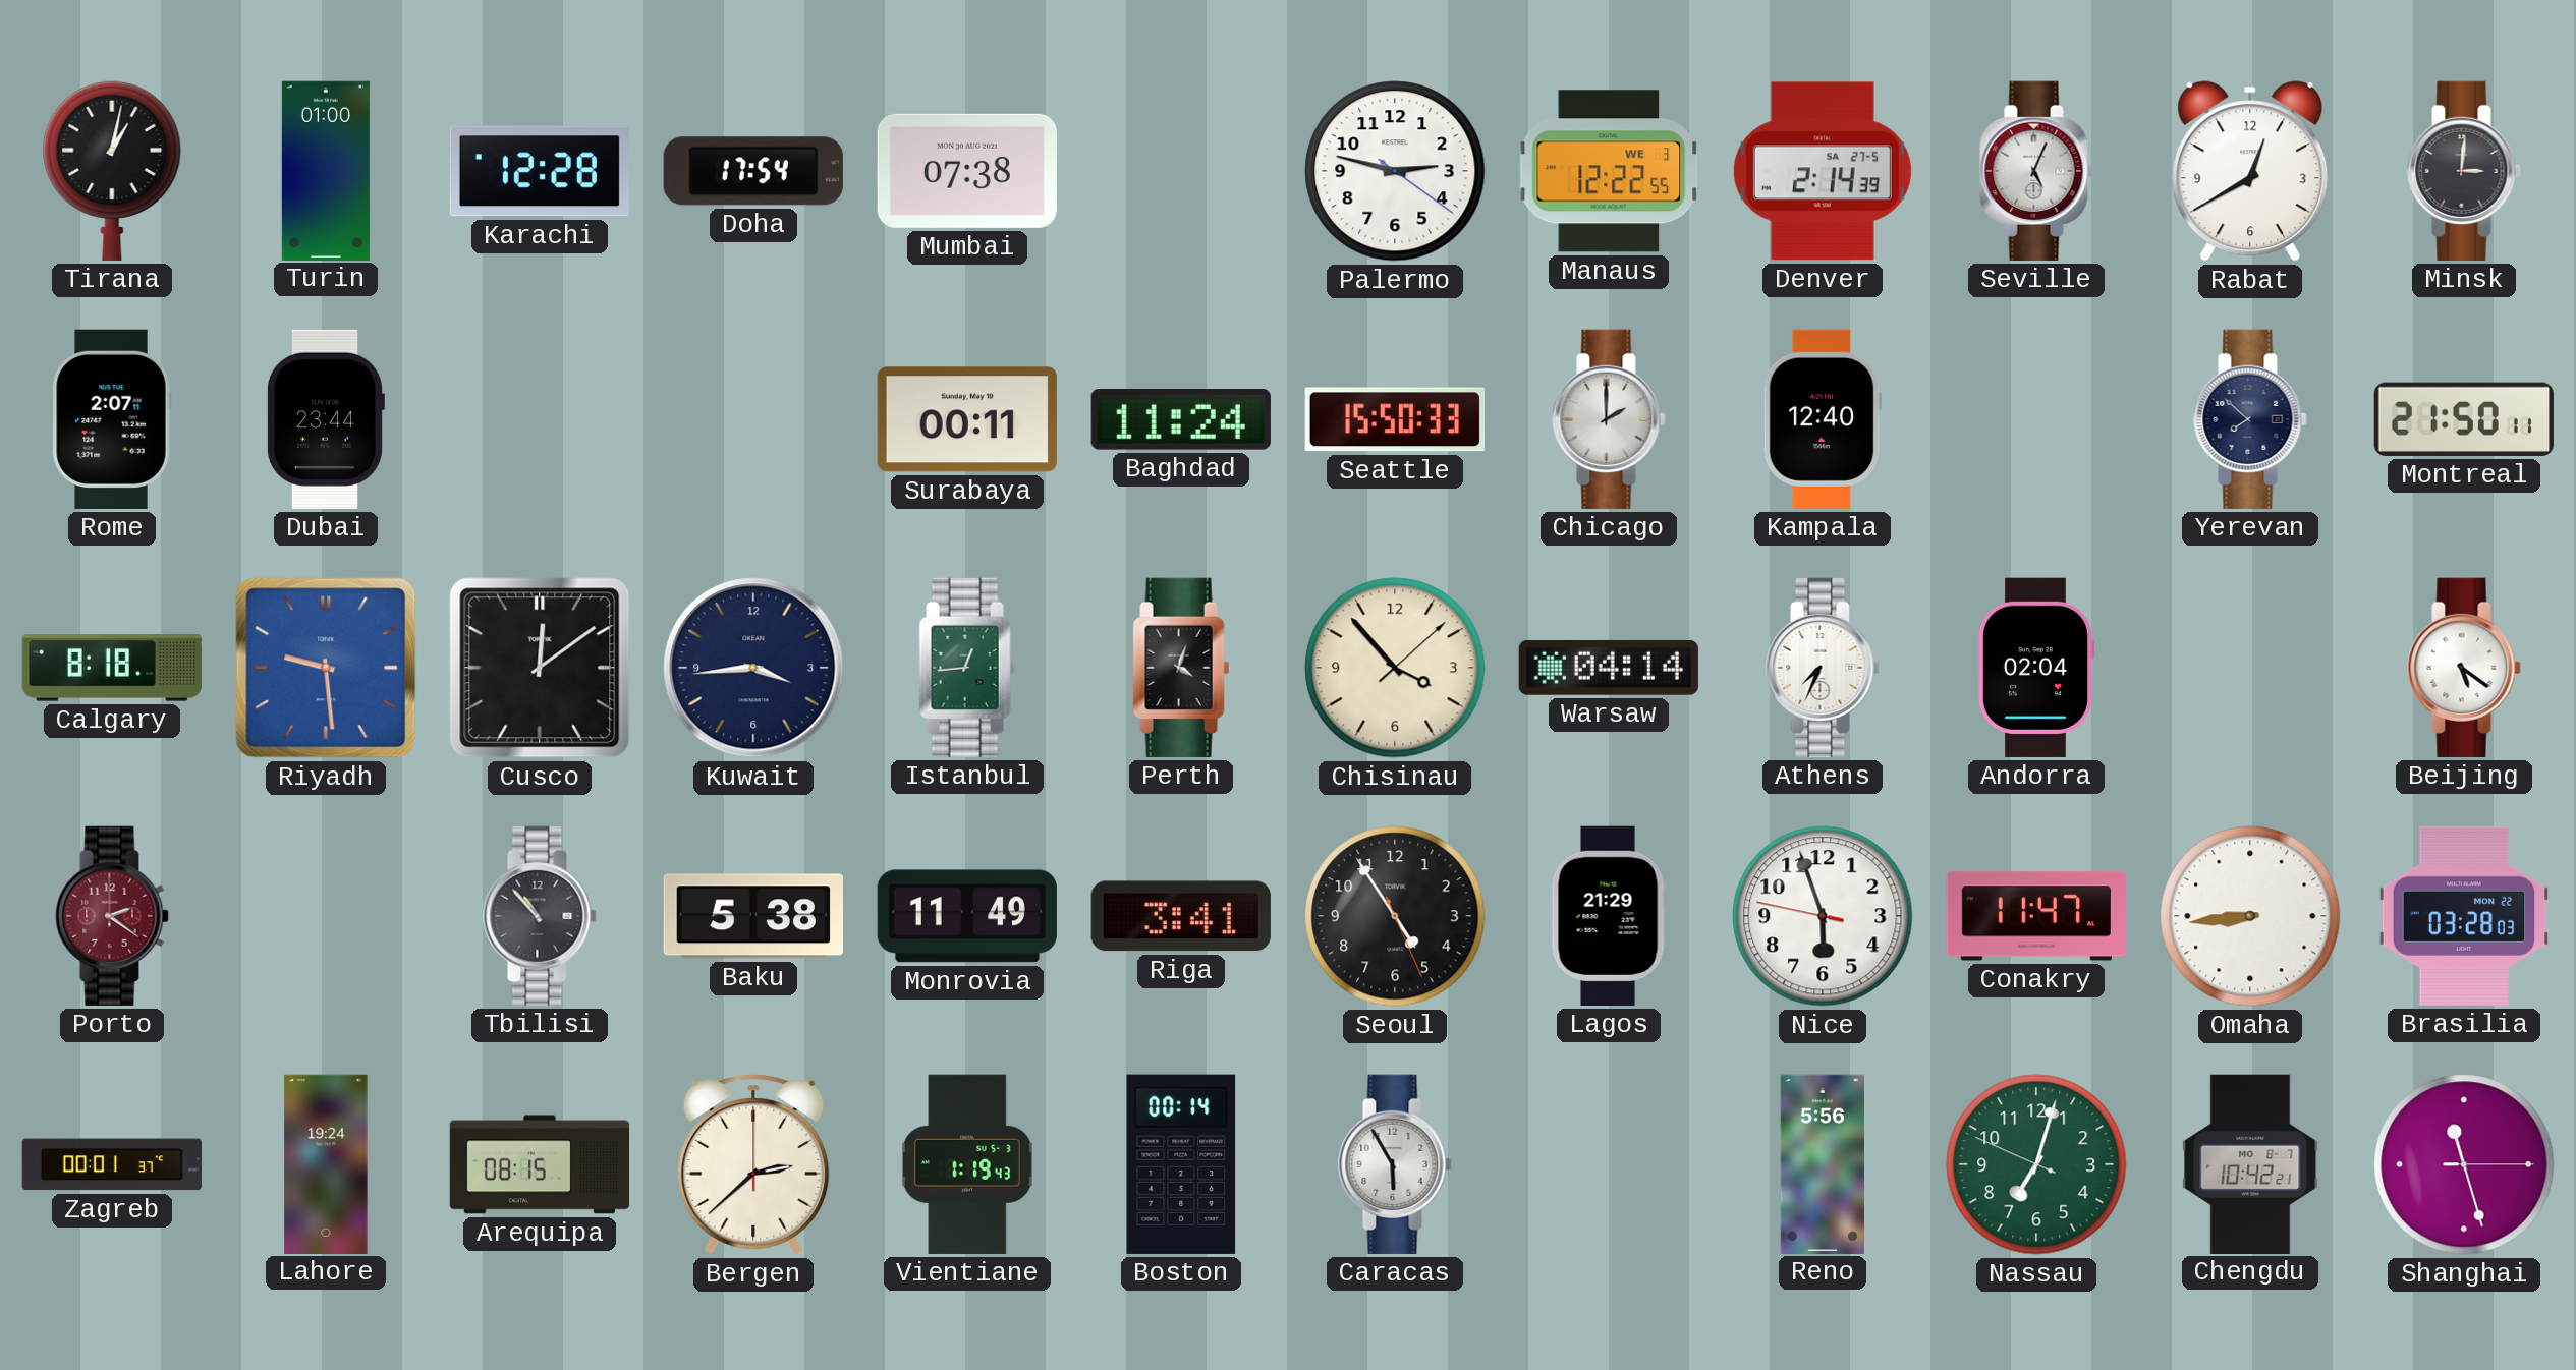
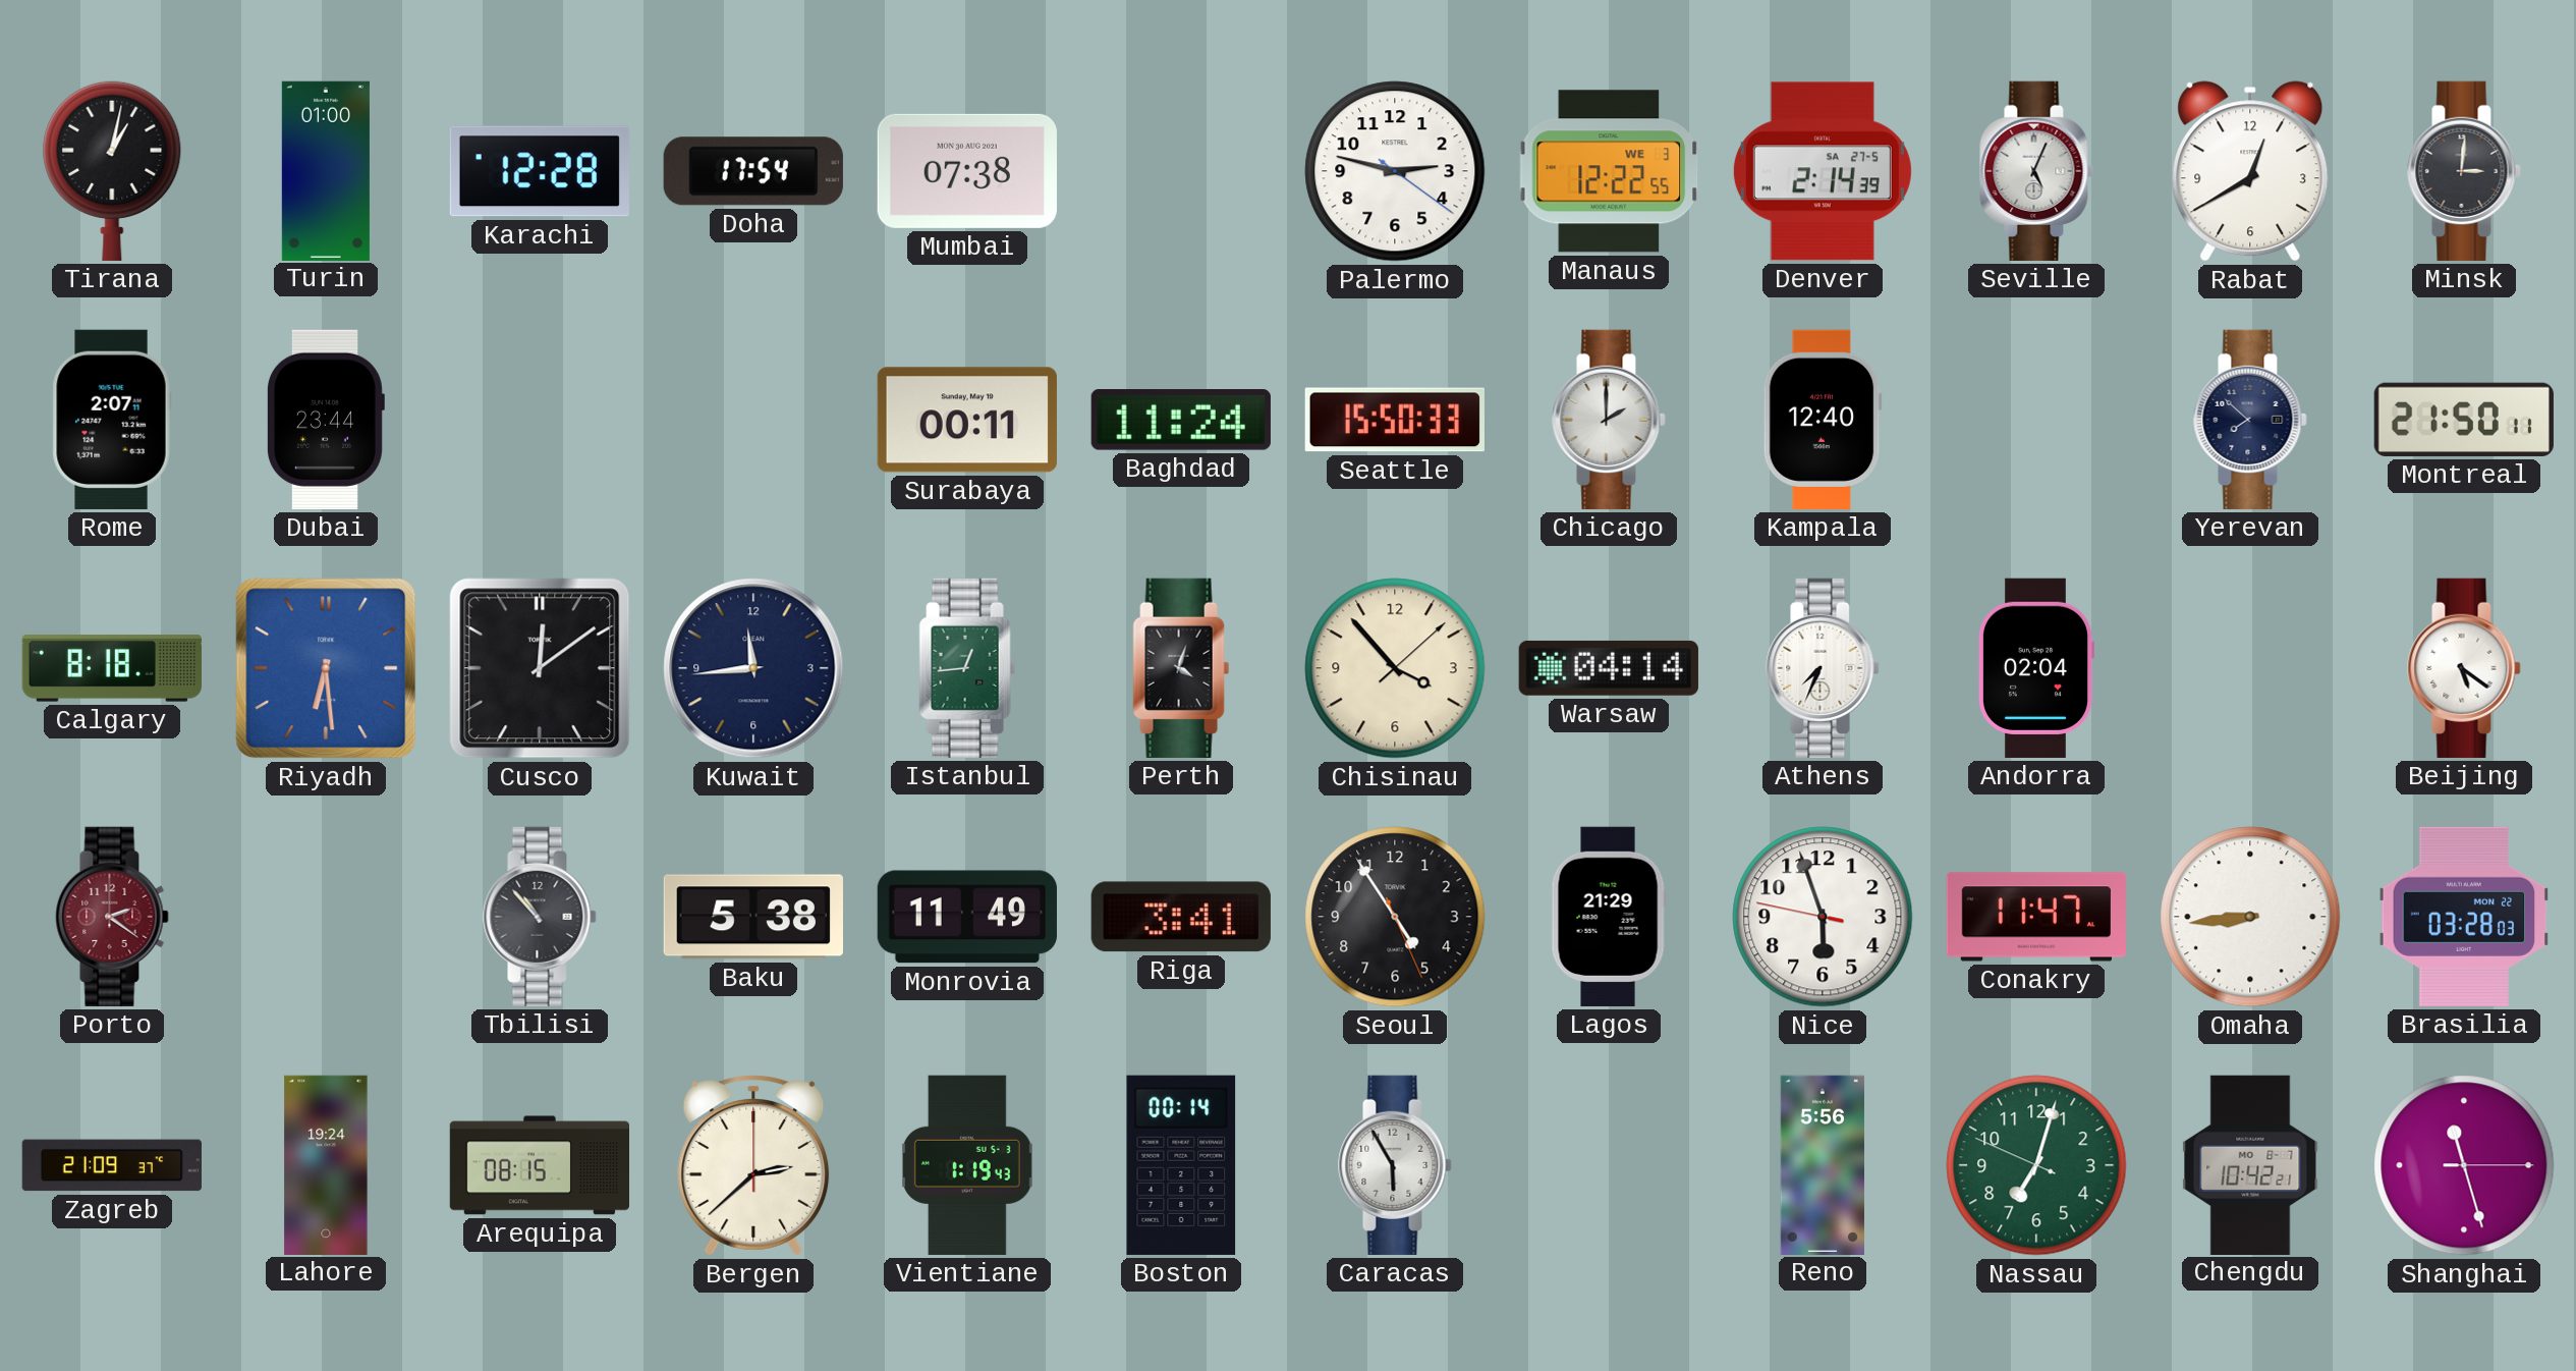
Riyadh: 9:29 -> 6:29 (326, 668)
Kuwait: 3:44 -> 11:44 (753, 668)
Zagreb: 00:01 -> 21:09 (112, 1165)
